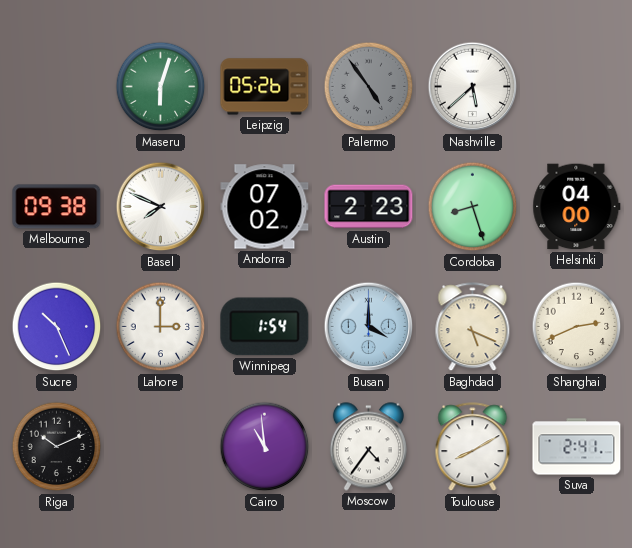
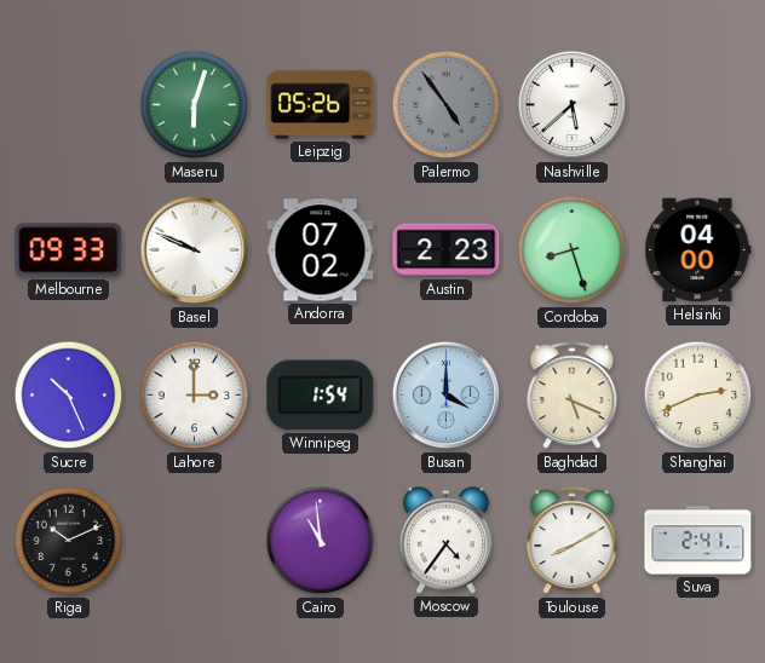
Melbourne: 09:38 -> 09:33 (69, 250)
Basel: 7:49 -> 9:49 (195, 250)
